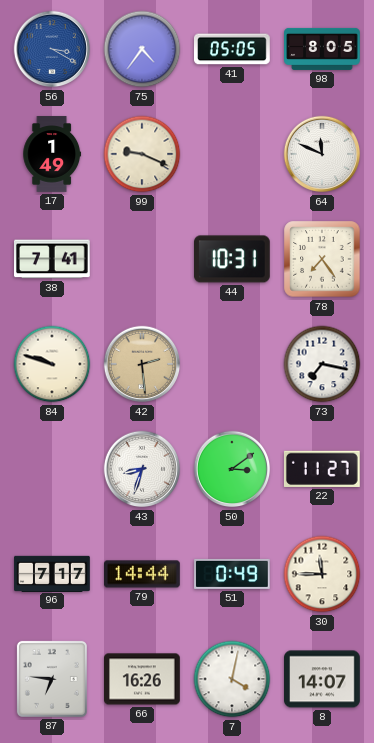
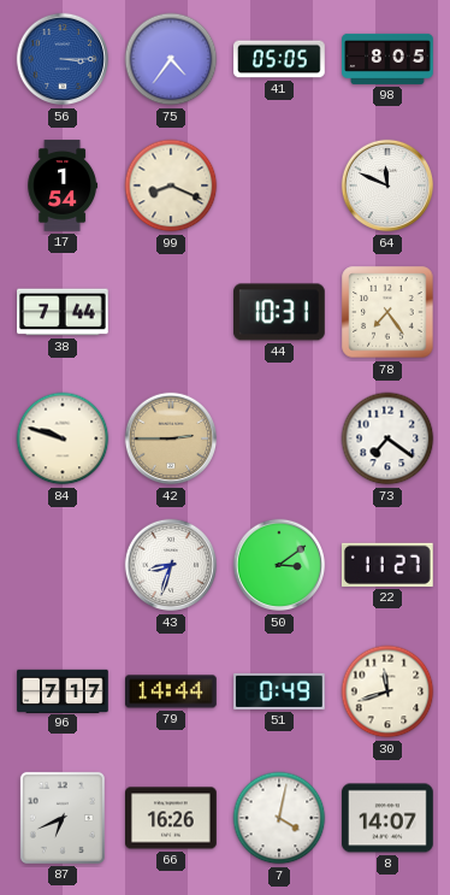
56: 3:20 -> 3:15 (63, 59)
17: 1:49 -> 1:54 (63, 186)
99: 9:19 -> 8:19 (171, 186)
38: 7:41 -> 7:44 (64, 312)
42: 2:29 -> 2:45 (171, 438)
73: 7:17 -> 7:21 (387, 438)
30: 11:45 -> 11:42 (387, 691)
87: 6:46 -> 6:41 (63, 818)
